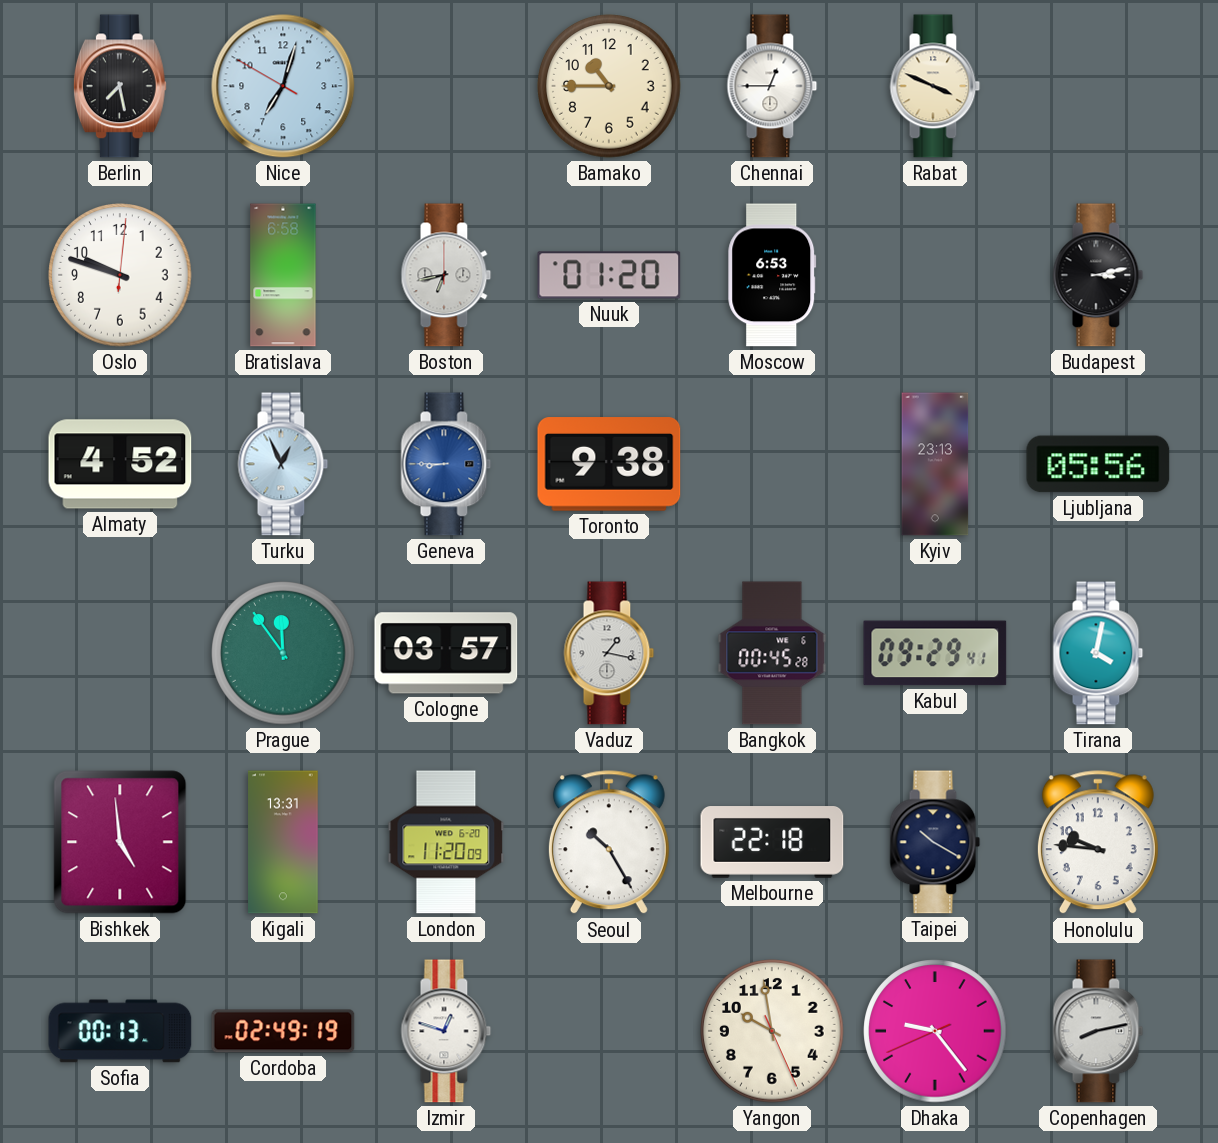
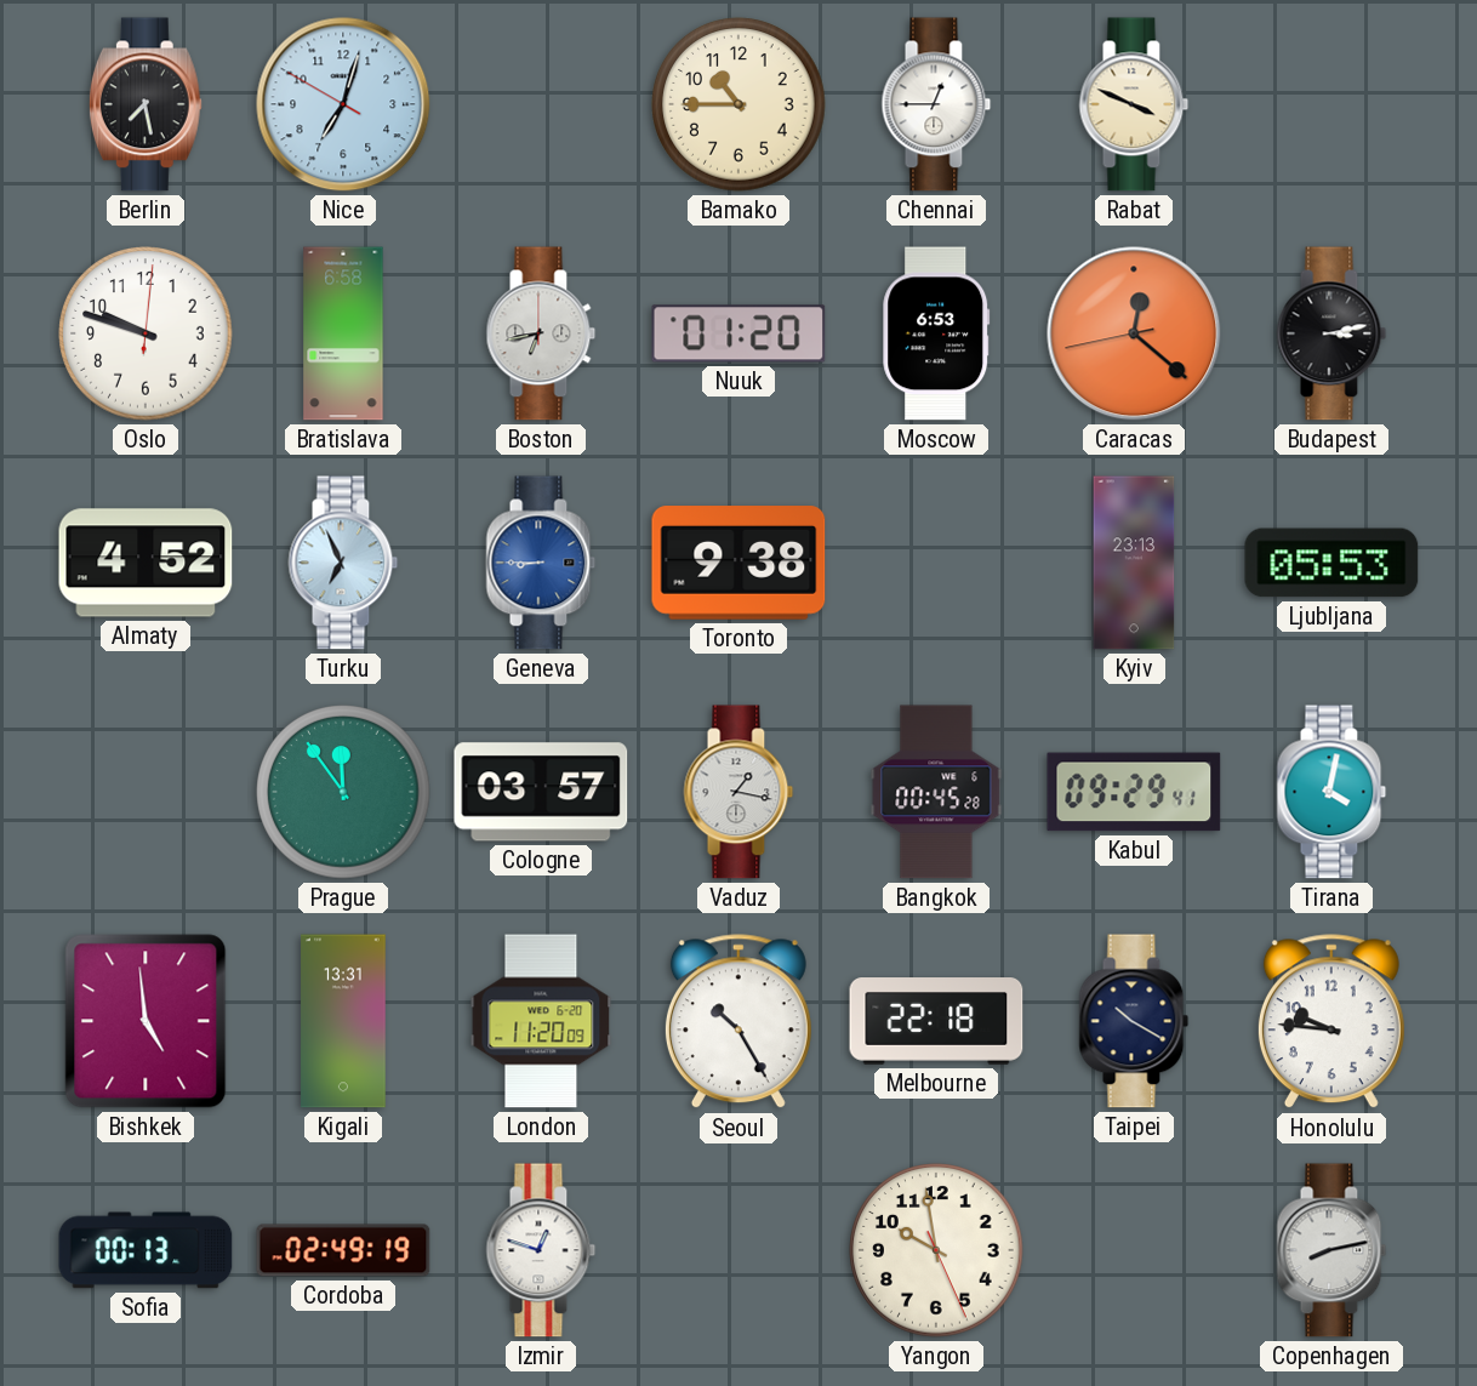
Caracas: none -> 12:21 (1134, 333)
Turku: 12:56 -> 6:56 (343, 563)
Ljubljana: 05:56 -> 05:53 (1331, 563)
Dhaka: 9:23 -> none (935, 1031)
